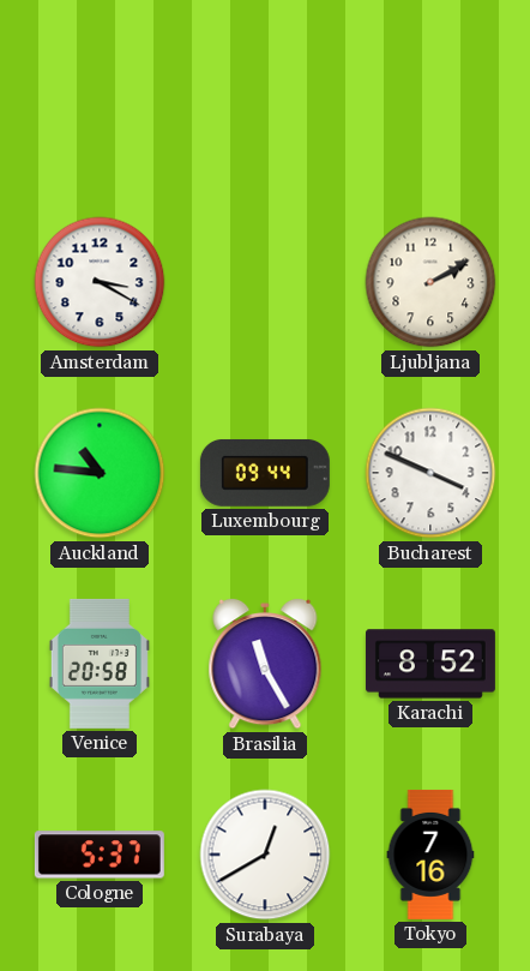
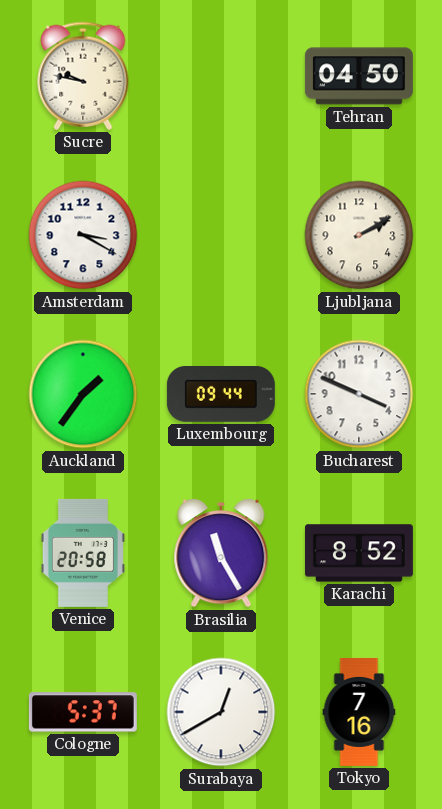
Sucre: none -> 9:47 (83, 76)
Tehran: none -> 04:50 (359, 76)
Auckland: 10:46 -> 1:36 (83, 394)
